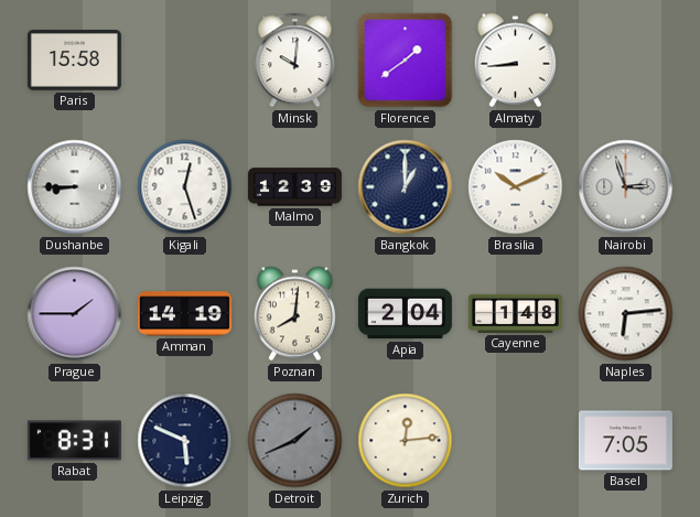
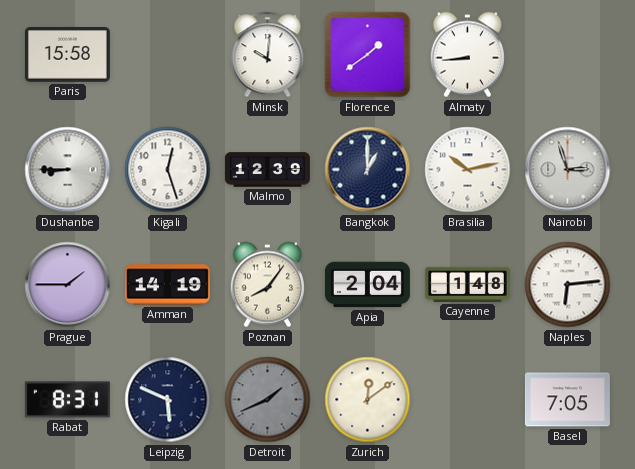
Brasilia: 10:11 -> 10:13 (468, 170)
Poznan: 8:01 -> 8:06 (267, 285)
Zurich: 12:14 -> 12:09 (368, 400)
